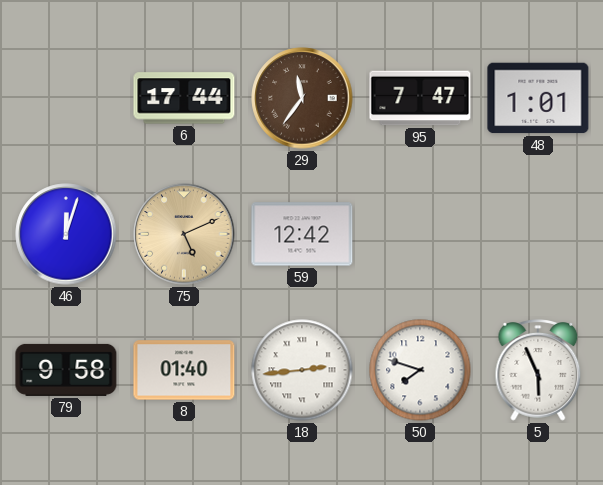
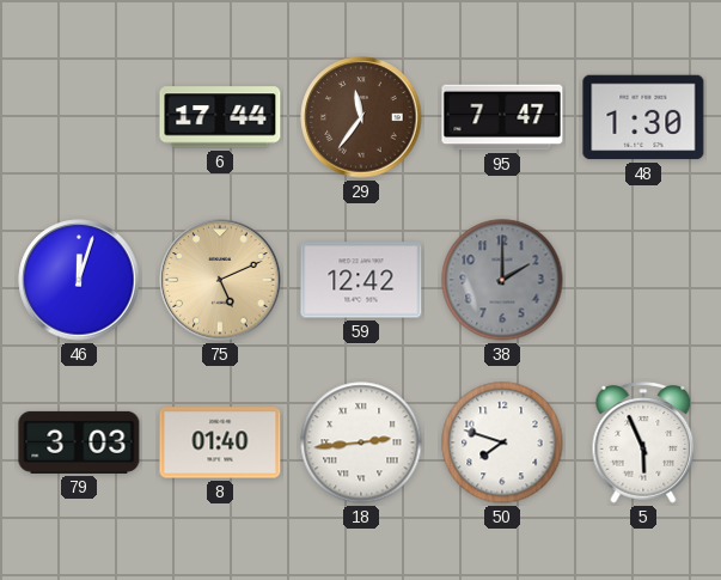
48: 1:01 -> 1:30 (643, 117)
38: none -> 2:00 (502, 280)
79: 9:58 -> 3:03 (79, 442)
